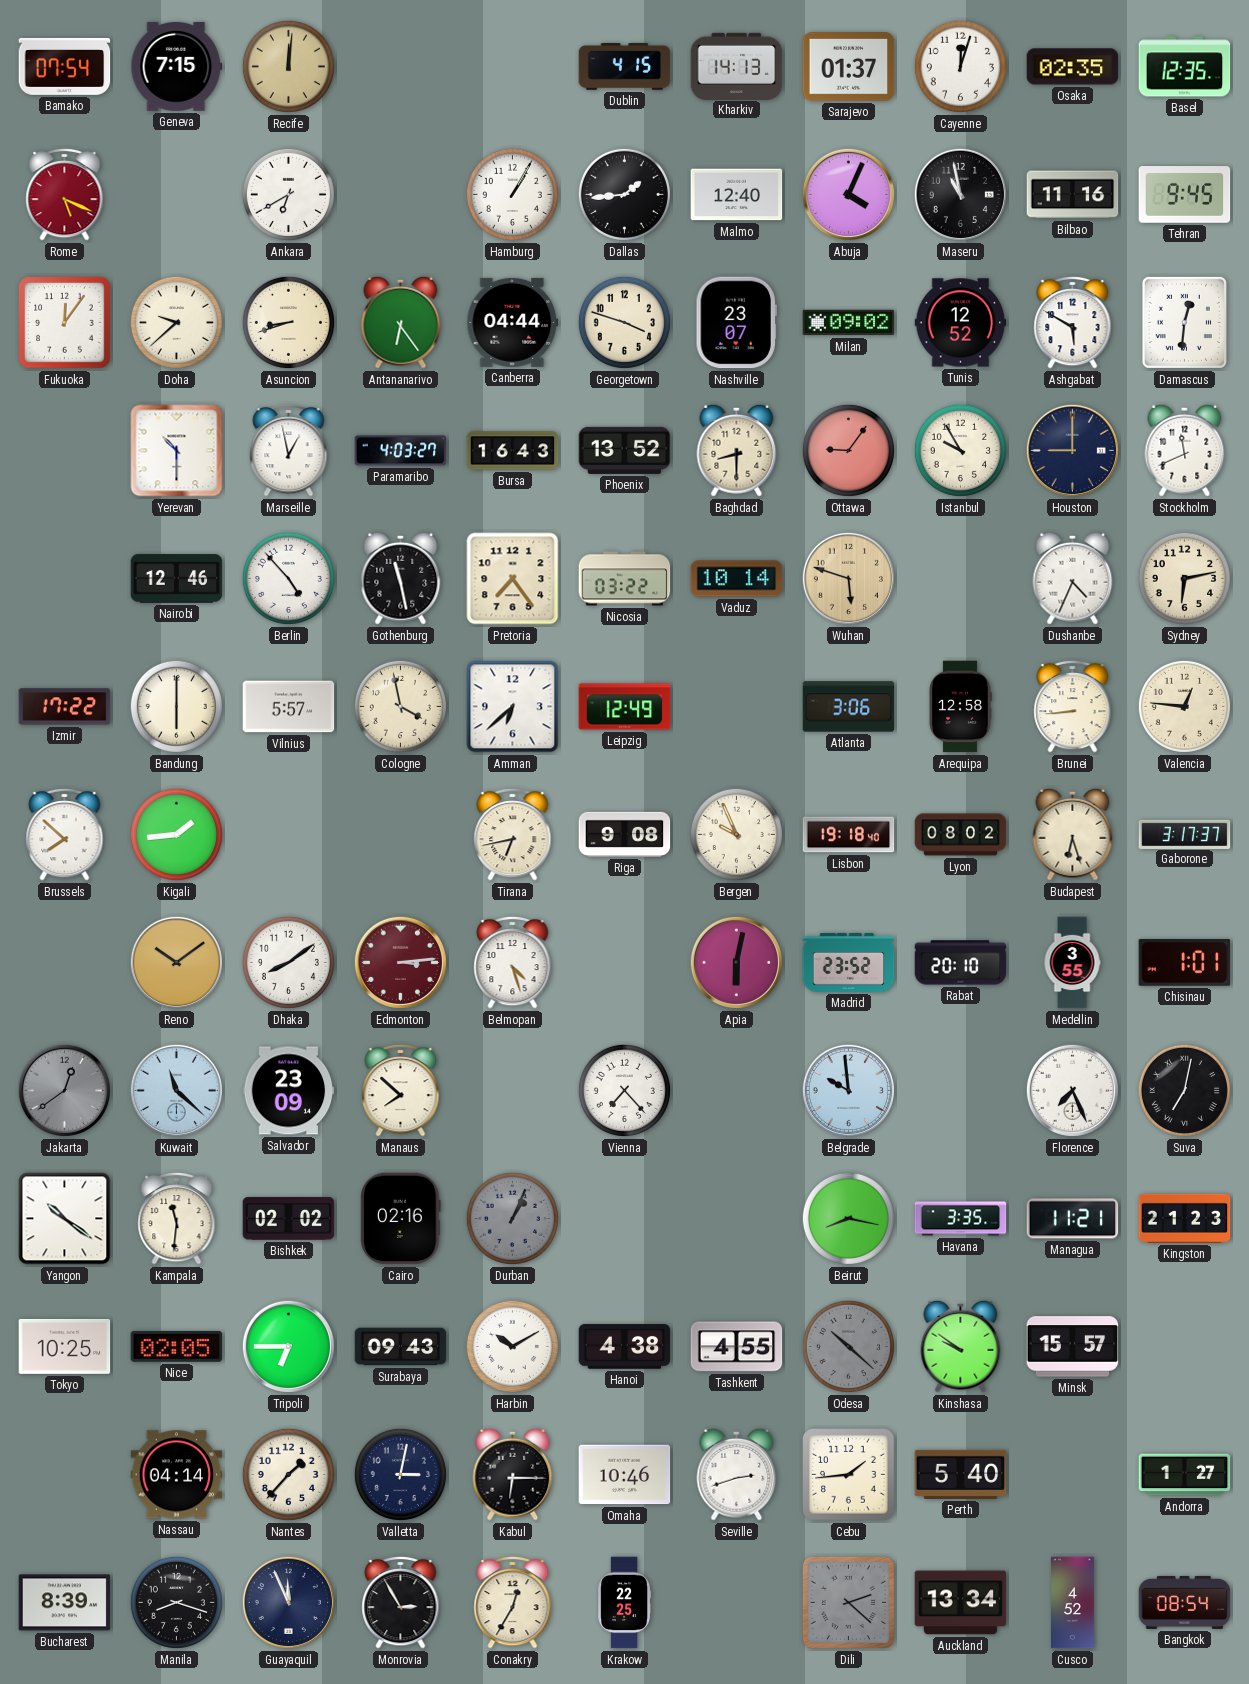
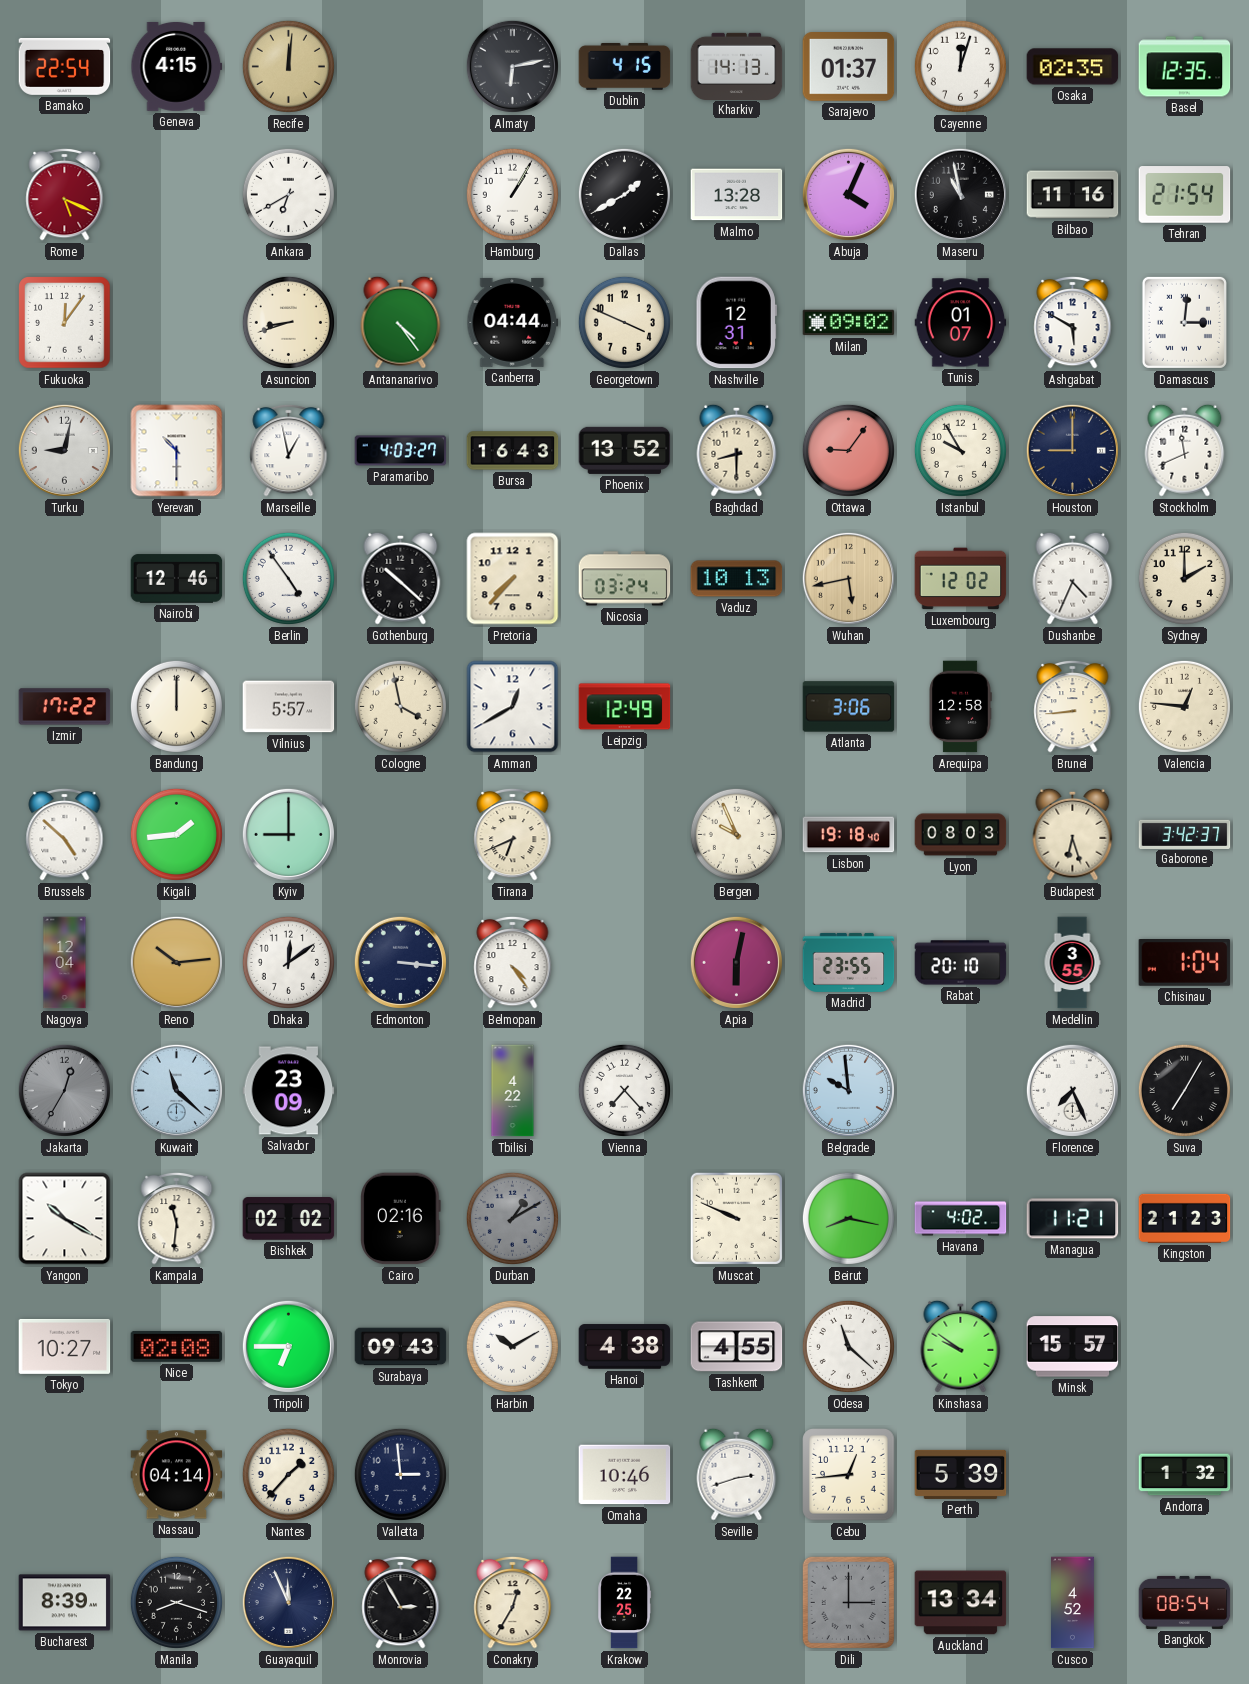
Bamako: 07:54 -> 22:54 (65, 66)
Geneva: 7:15 -> 4:15 (177, 66)
Almaty: none -> 6:13 (512, 66)
Dallas: 1:44 -> 1:40 (624, 194)
Malmo: 12:40 -> 13:28 (737, 195)
Tehran: 9:45 -> 21:54 (1185, 195)
Doha: 9:38 -> none (176, 322)
Antananarivo: 6:24 -> 4:24 (401, 322)
Georgetown: 3:48 -> 3:49 (624, 322)
Nashville: 23:07 -> 12:31 (736, 323)
Tunis: 12:52 -> 01:07 (961, 323)
Damascus: 12:31 -> 3:01 (1184, 322)
Turku: none -> 9:02 (64, 450)
Berlin: 4:53 -> 4:54 (288, 578)
Gothenburg: 11:28 -> 10:22 (401, 578)
Pretoria: 7:24 -> 7:37 (513, 579)
Nicosia: 03:22 -> 03:24 (625, 579)
Vaduz: 10:14 -> 10:13 (737, 579)
Wuhan: 5:48 -> 5:43 (848, 578)
Luxembourg: none -> 12:02 (961, 579)
Sydney: 6:13 -> 2:00 (1184, 578)
Bandung: 6:00 -> 12:00 (176, 706)
Amman: 6:38 -> 12:40 (513, 707)
Brussels: 7:52 -> 4:52 (65, 834)
Kyiv: none -> 9:00 (288, 834)
Tirana: 6:43 -> 6:41 (513, 834)
Riga: 9:08 -> none (625, 834)
Lyon: 08:02 -> 08:03 (961, 835)
Gaborone: 3:17 -> 3:42 (1185, 834)
Nagoya: none -> 12:04 (65, 963)
Reno: 10:09 -> 10:14 (176, 962)
Dhaka: 8:09 -> 12:09 (288, 962)
Edmonton: 3:14 -> 3:16 (400, 962)
Edmonton dial: burgundy -> navy (400, 962)
Belmopan: 4:27 -> 4:24 (513, 962)
Madrid: 23:52 -> 23:55 (849, 962)
Chisinau: 1:01 -> 1:04 (1185, 963)
Jakarta: 12:39 -> 12:35 (64, 1090)
Manaus: 7:52 -> none (401, 1090)
Tbilisi: none -> 4:22 (513, 1091)
Suva: 7:02 -> 7:05 (1184, 1090)
Yangon: 10:21 -> 10:20 (65, 1219)
Durban: 1:04 -> 1:10 (512, 1218)
Muscat: none -> 9:49 (736, 1218)
Havana: 3:35 -> 4:02 (961, 1219)
Tokyo: 10:25 -> 10:27 (65, 1346)
Nice: 02:05 -> 02:08 (177, 1347)
Odesa: 10:22 -> 11:22 (848, 1346)
Odesa dial: grey -> white (848, 1346)
Valletta: 3:02 -> 2:59 (400, 1474)
Kabul: 6:15 -> none (513, 1474)
Cebu: 1:44 -> 12:44 (849, 1475)
Perth: 5:40 -> 5:39 (961, 1474)
Andorra: 1:27 -> 1:32 (1185, 1475)
Dili: 2:22 -> 3:00 (848, 1602)
